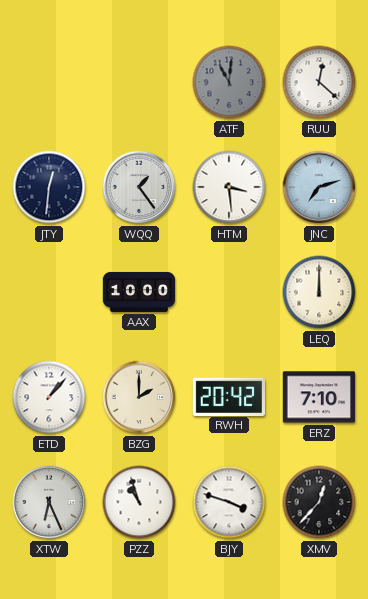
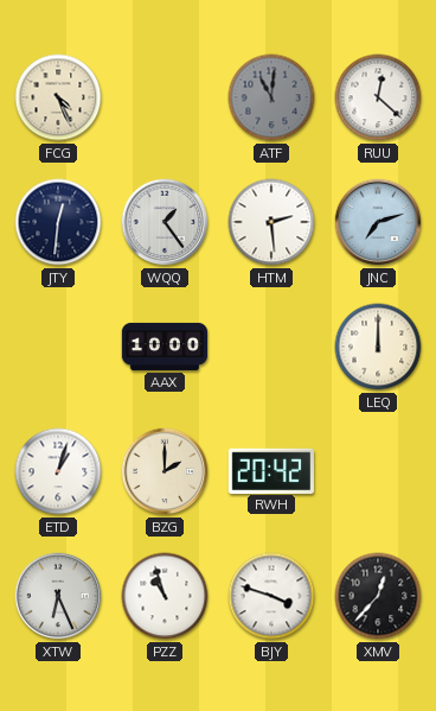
FCG: none -> 4:26 (58, 97)
HTM: 3:29 -> 2:29 (271, 222)
ETD: 1:07 -> 1:03 (58, 471)
ERZ: 7:10 -> none (319, 397)
